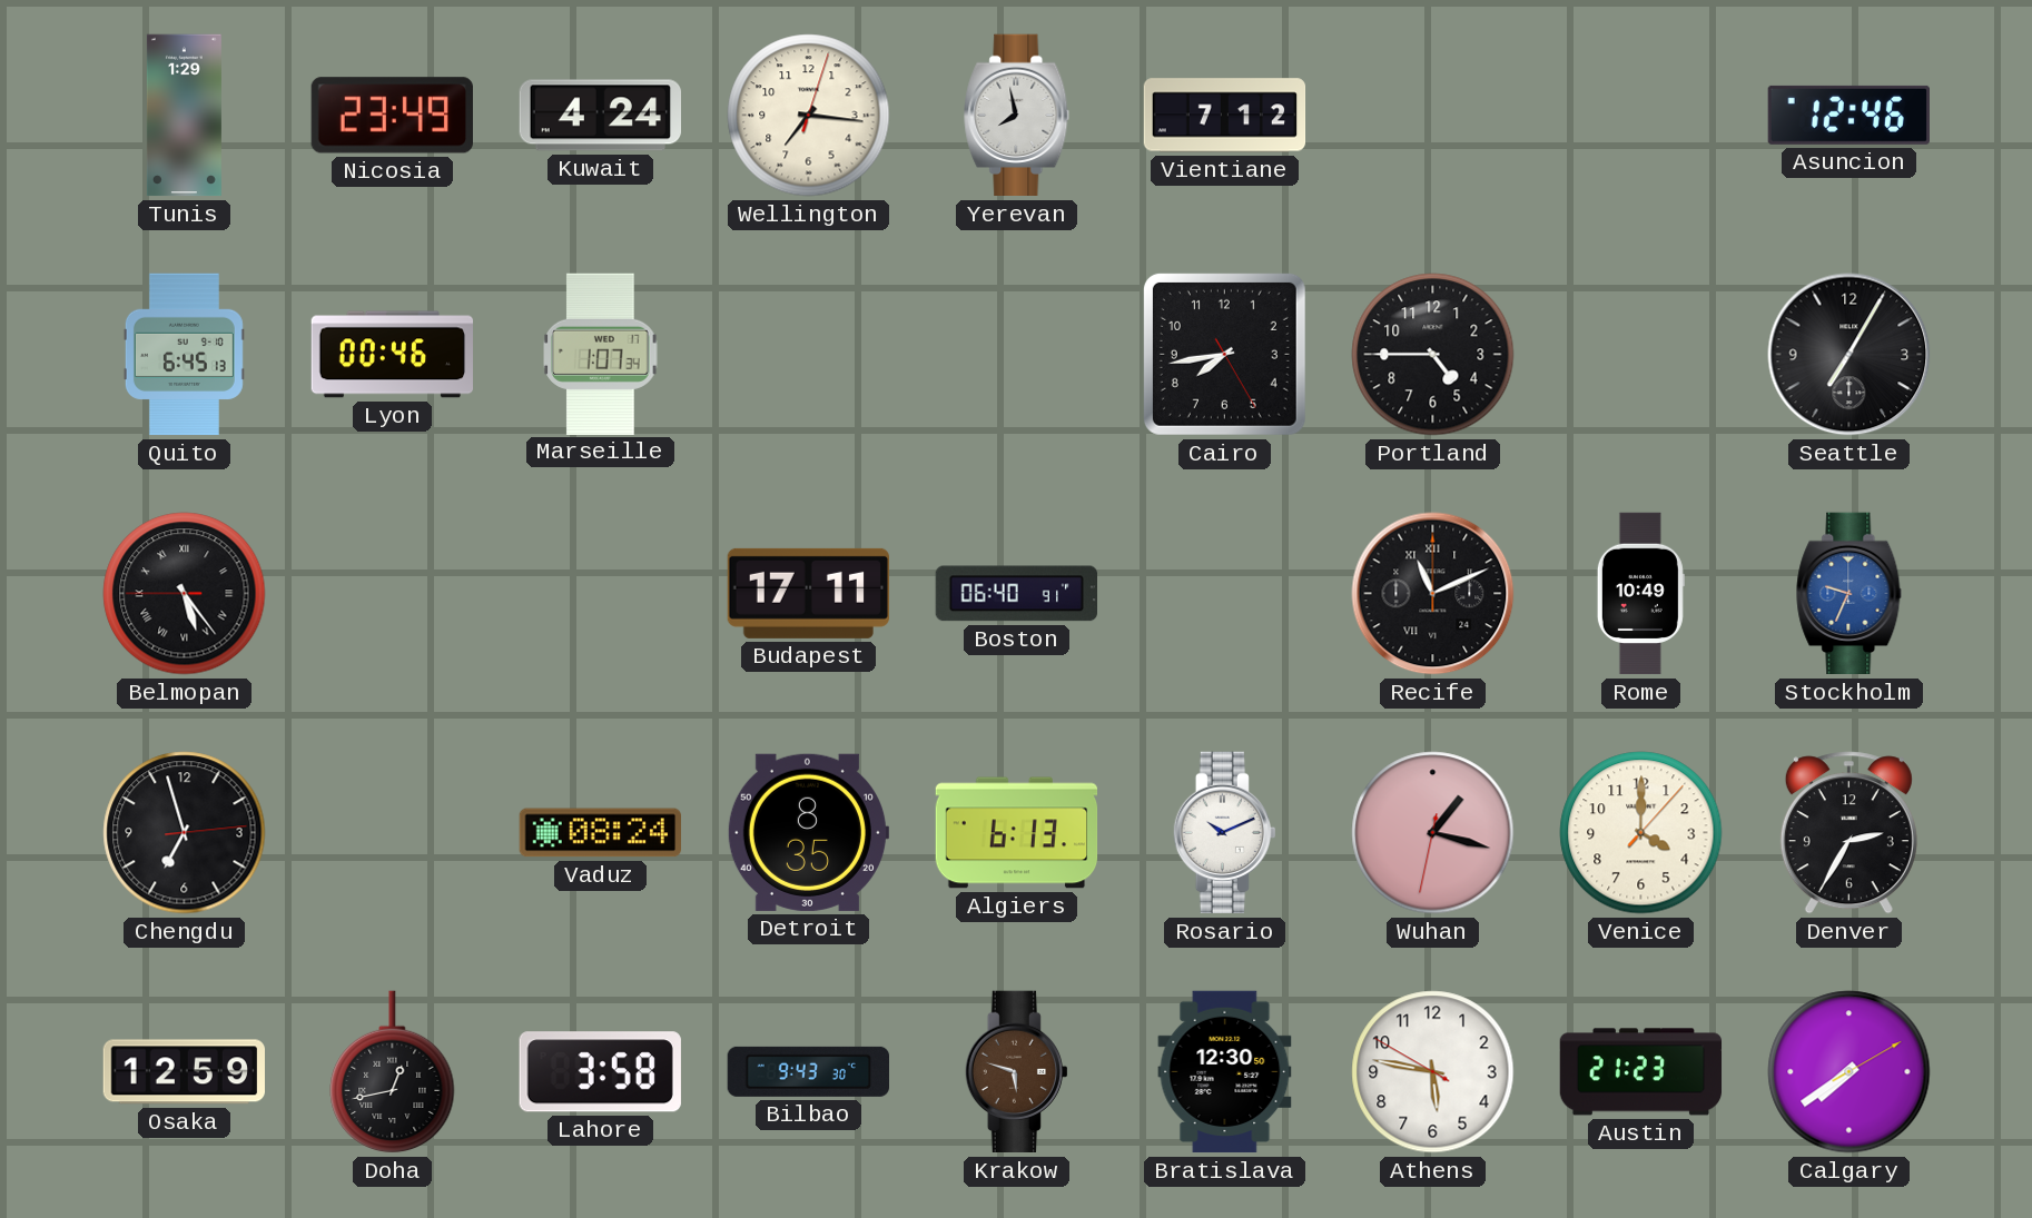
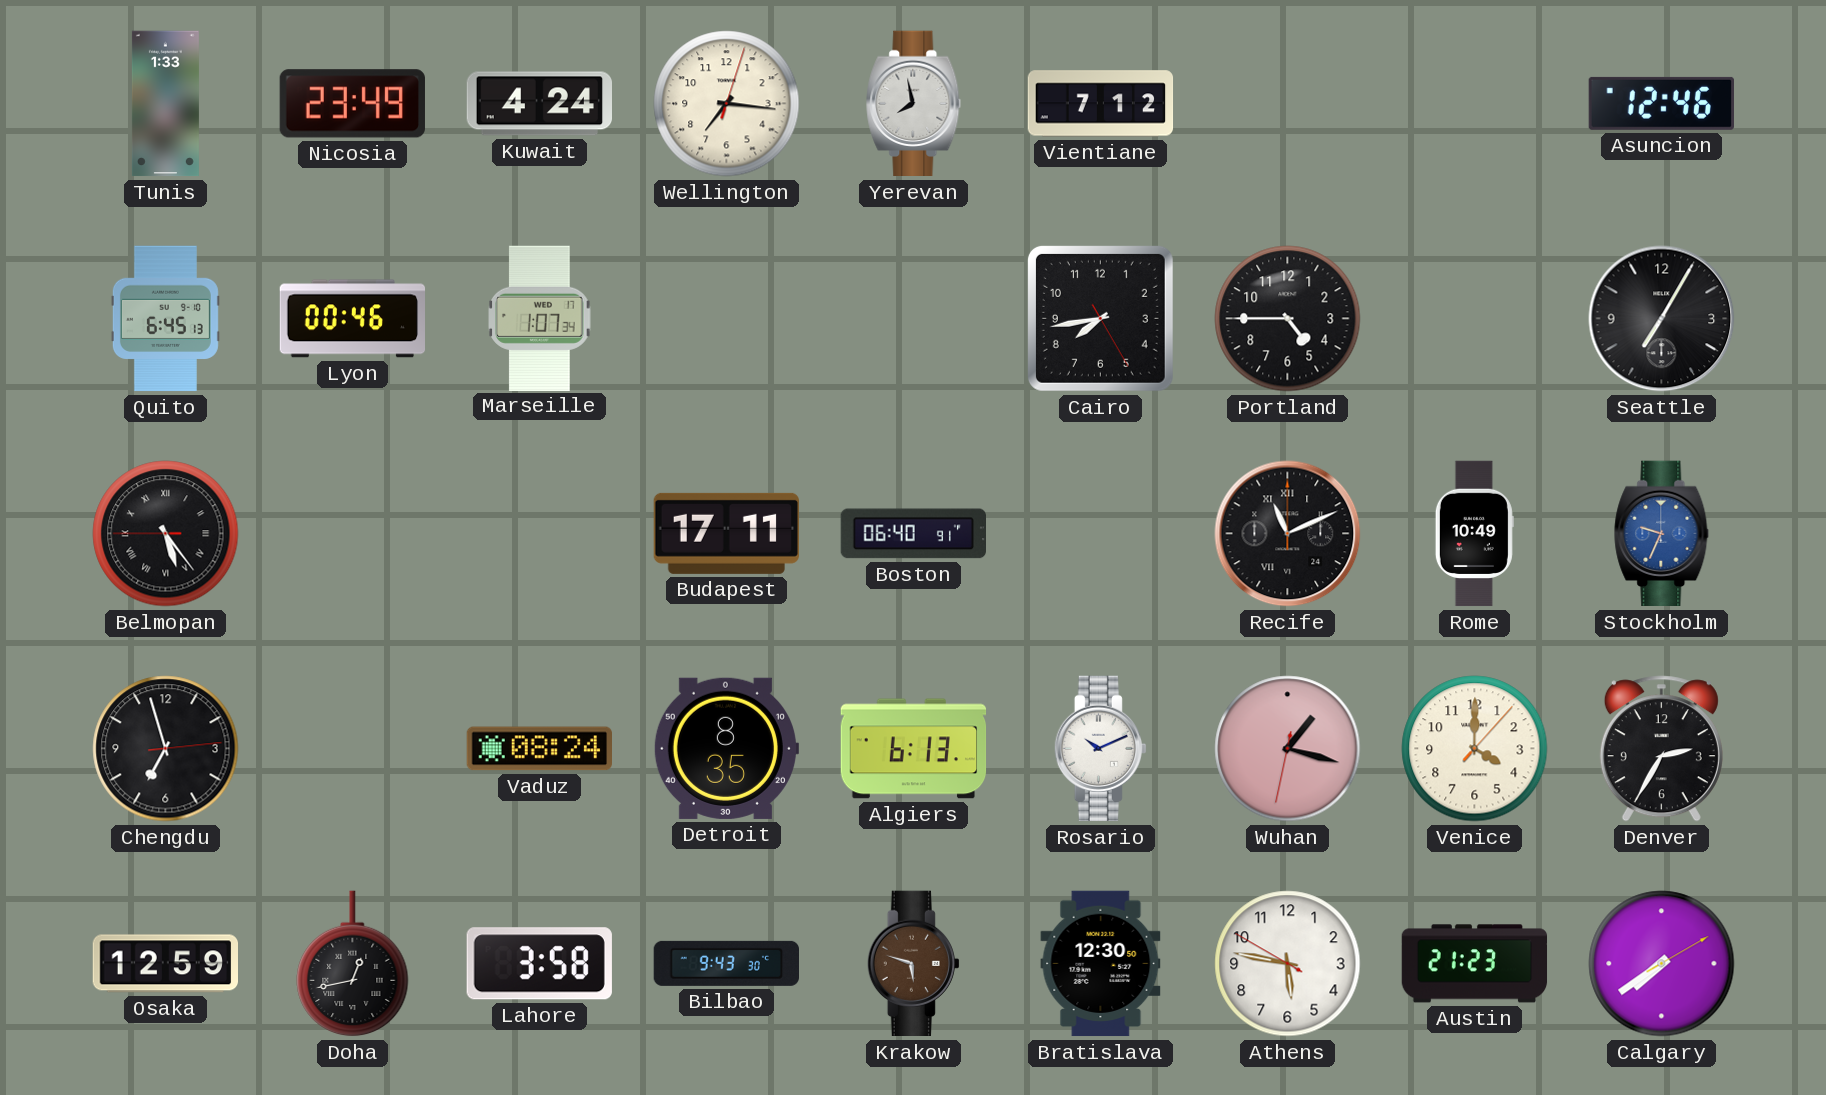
Tunis: 1:29 -> 1:33 (165, 104)
